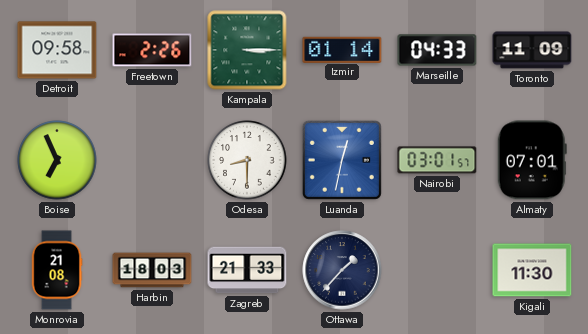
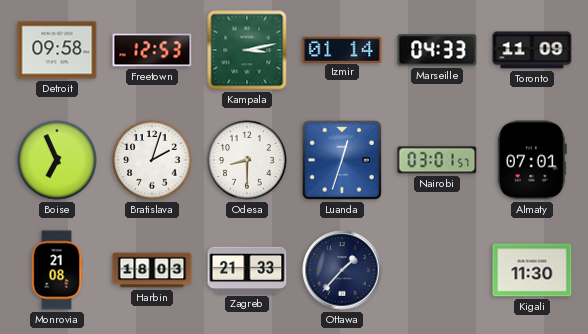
Freetown: 2:26 -> 12:53 (152, 50)
Kampala: 3:15 -> 3:13 (247, 50)
Bratislava: none -> 2:03 (152, 160)
Luanda: 12:32 -> 12:33 (342, 160)
